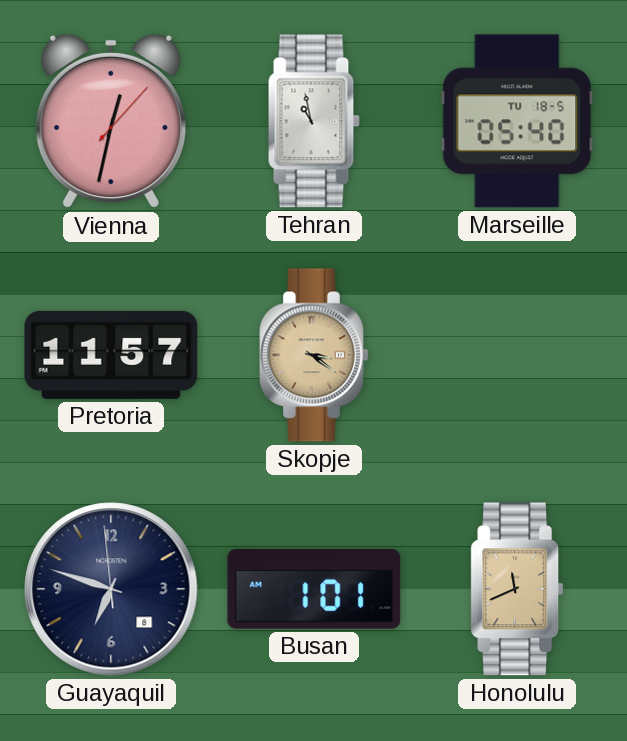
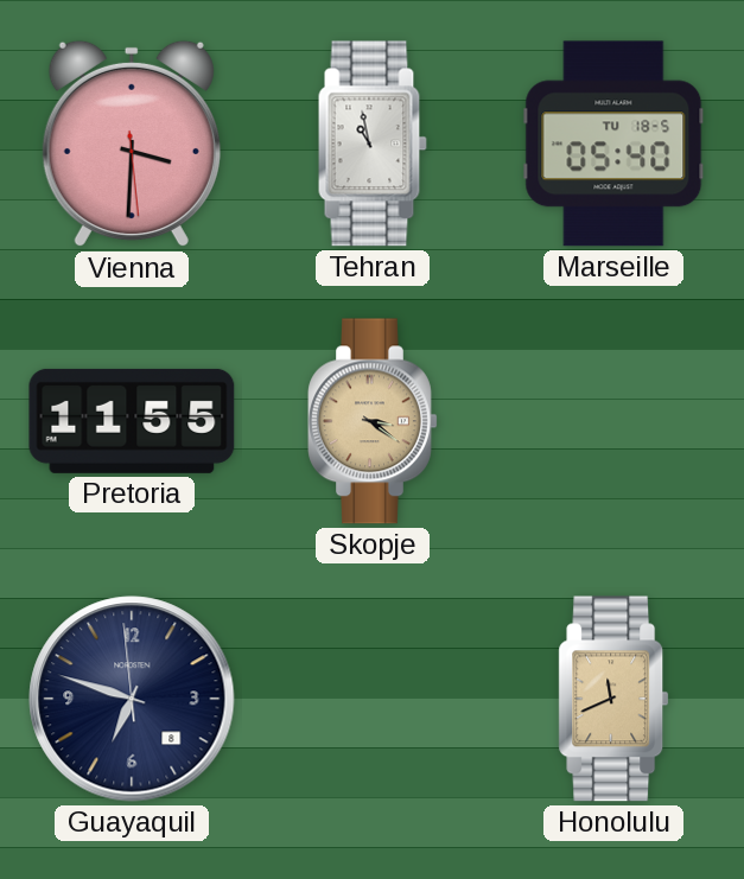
Vienna: 12:32 -> 3:30 (132, 144)
Pretoria: 11:57 -> 11:55 (132, 421)
Busan: 1:01 -> none (314, 589)
